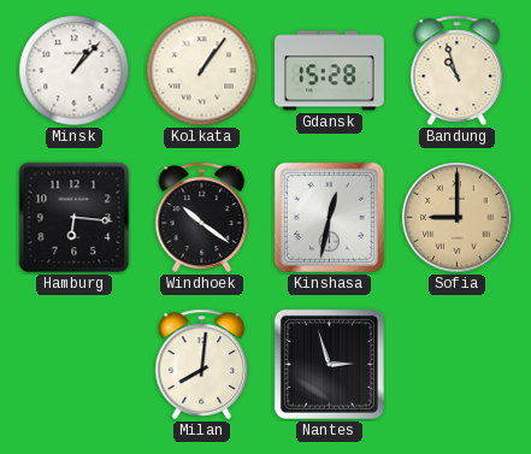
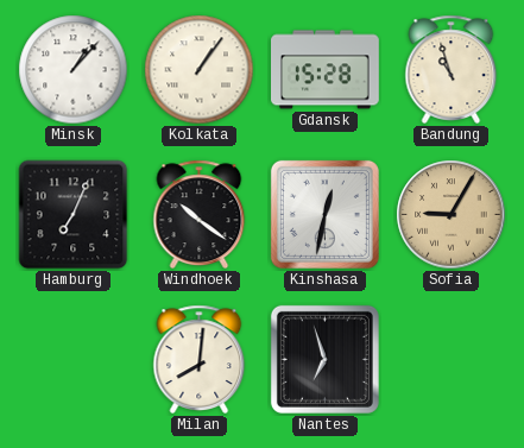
Hamburg: 6:16 -> 7:04 (74, 215)
Sofia: 9:00 -> 9:05 (452, 215)
Nantes: 2:57 -> 6:57 (324, 359)
